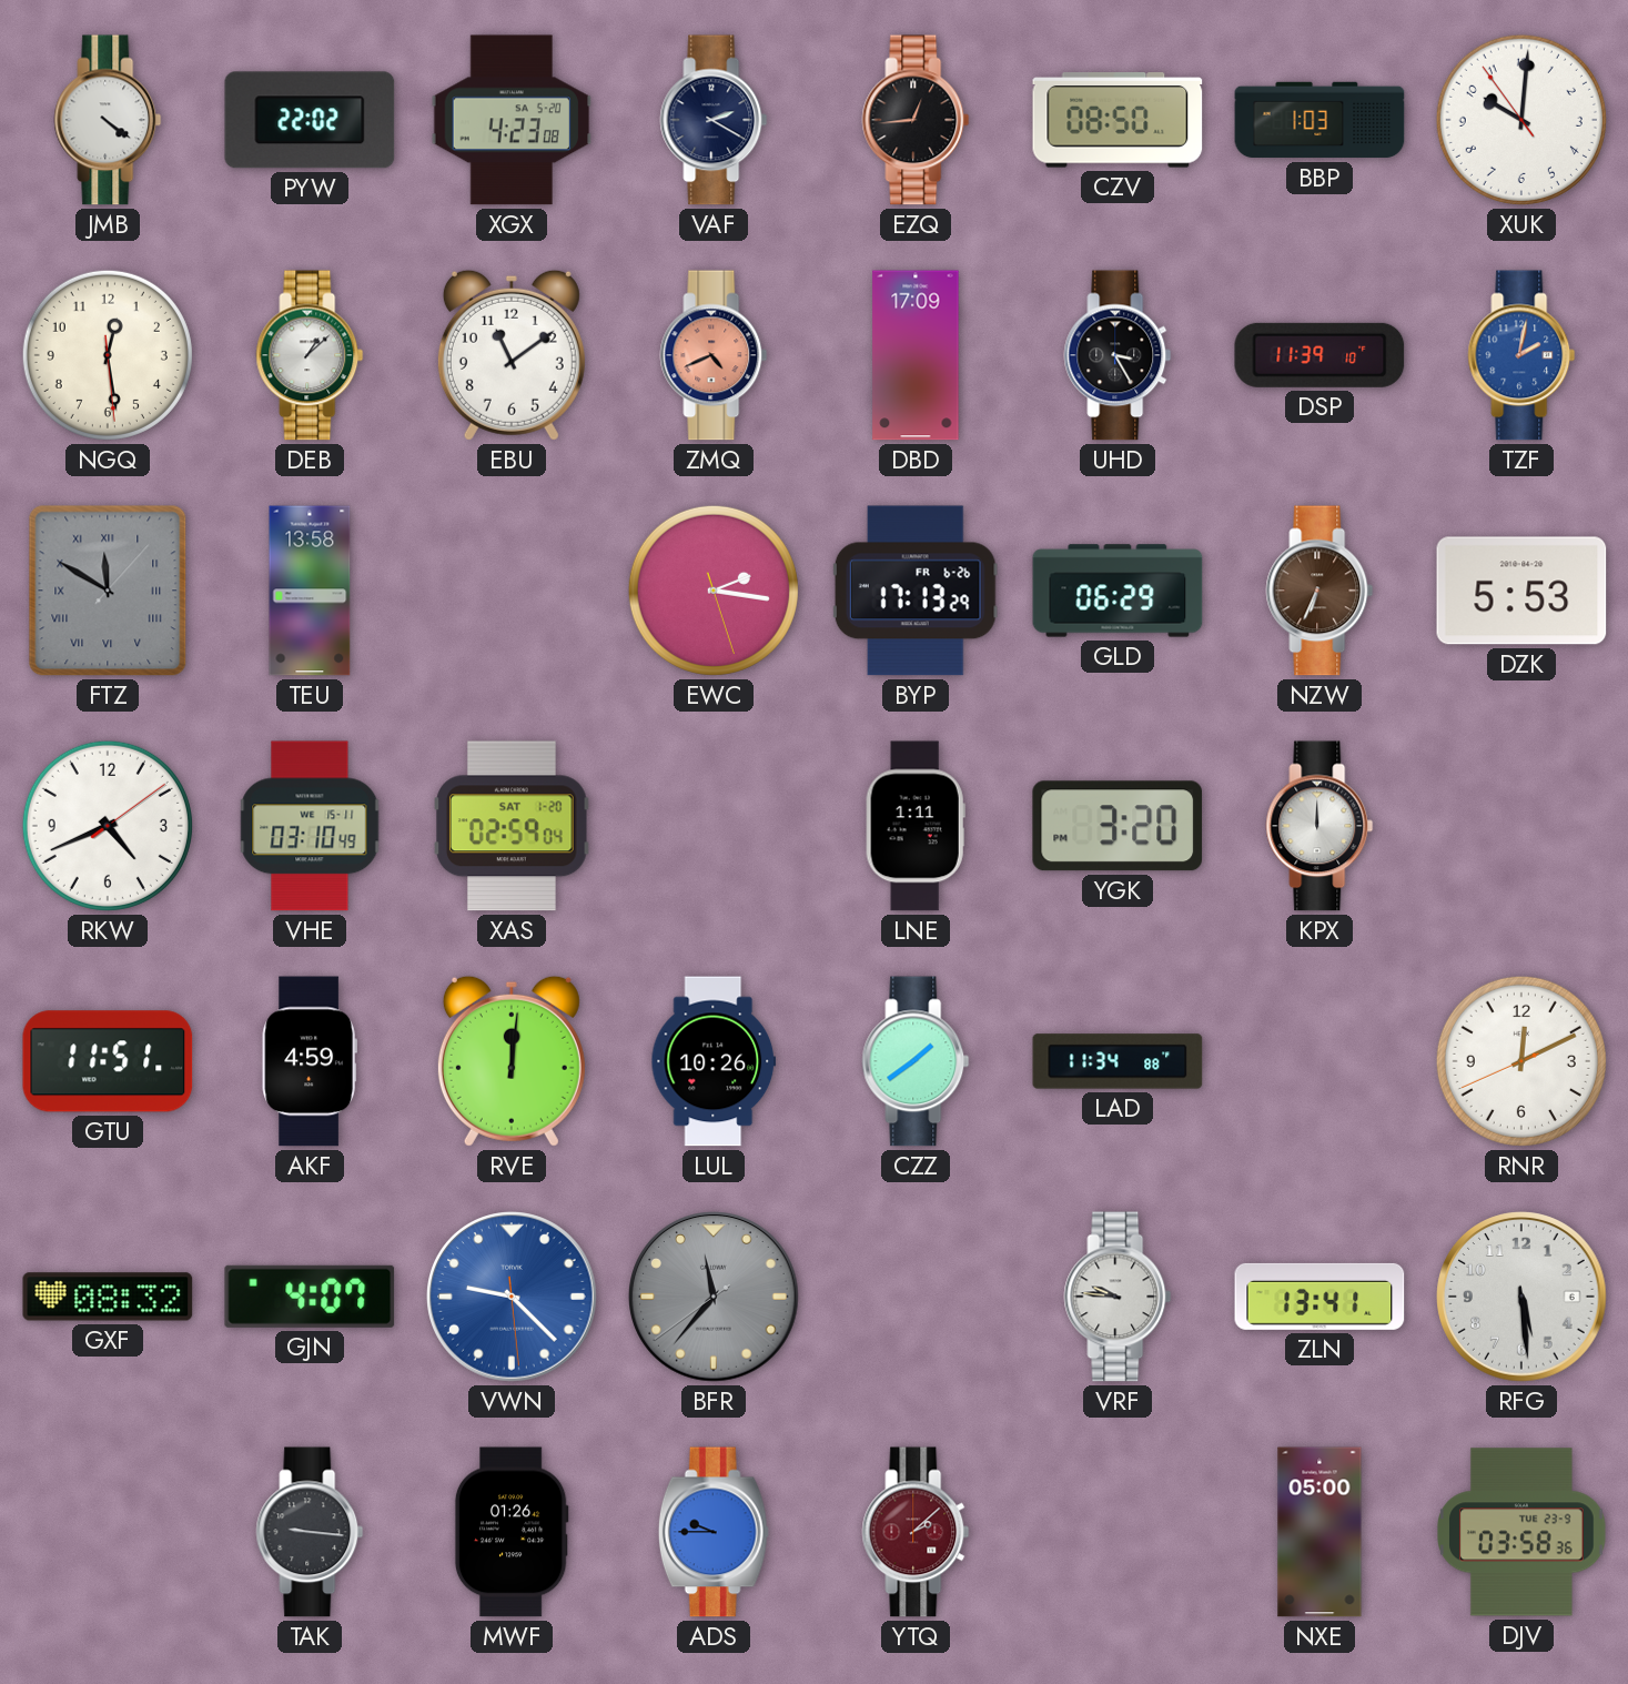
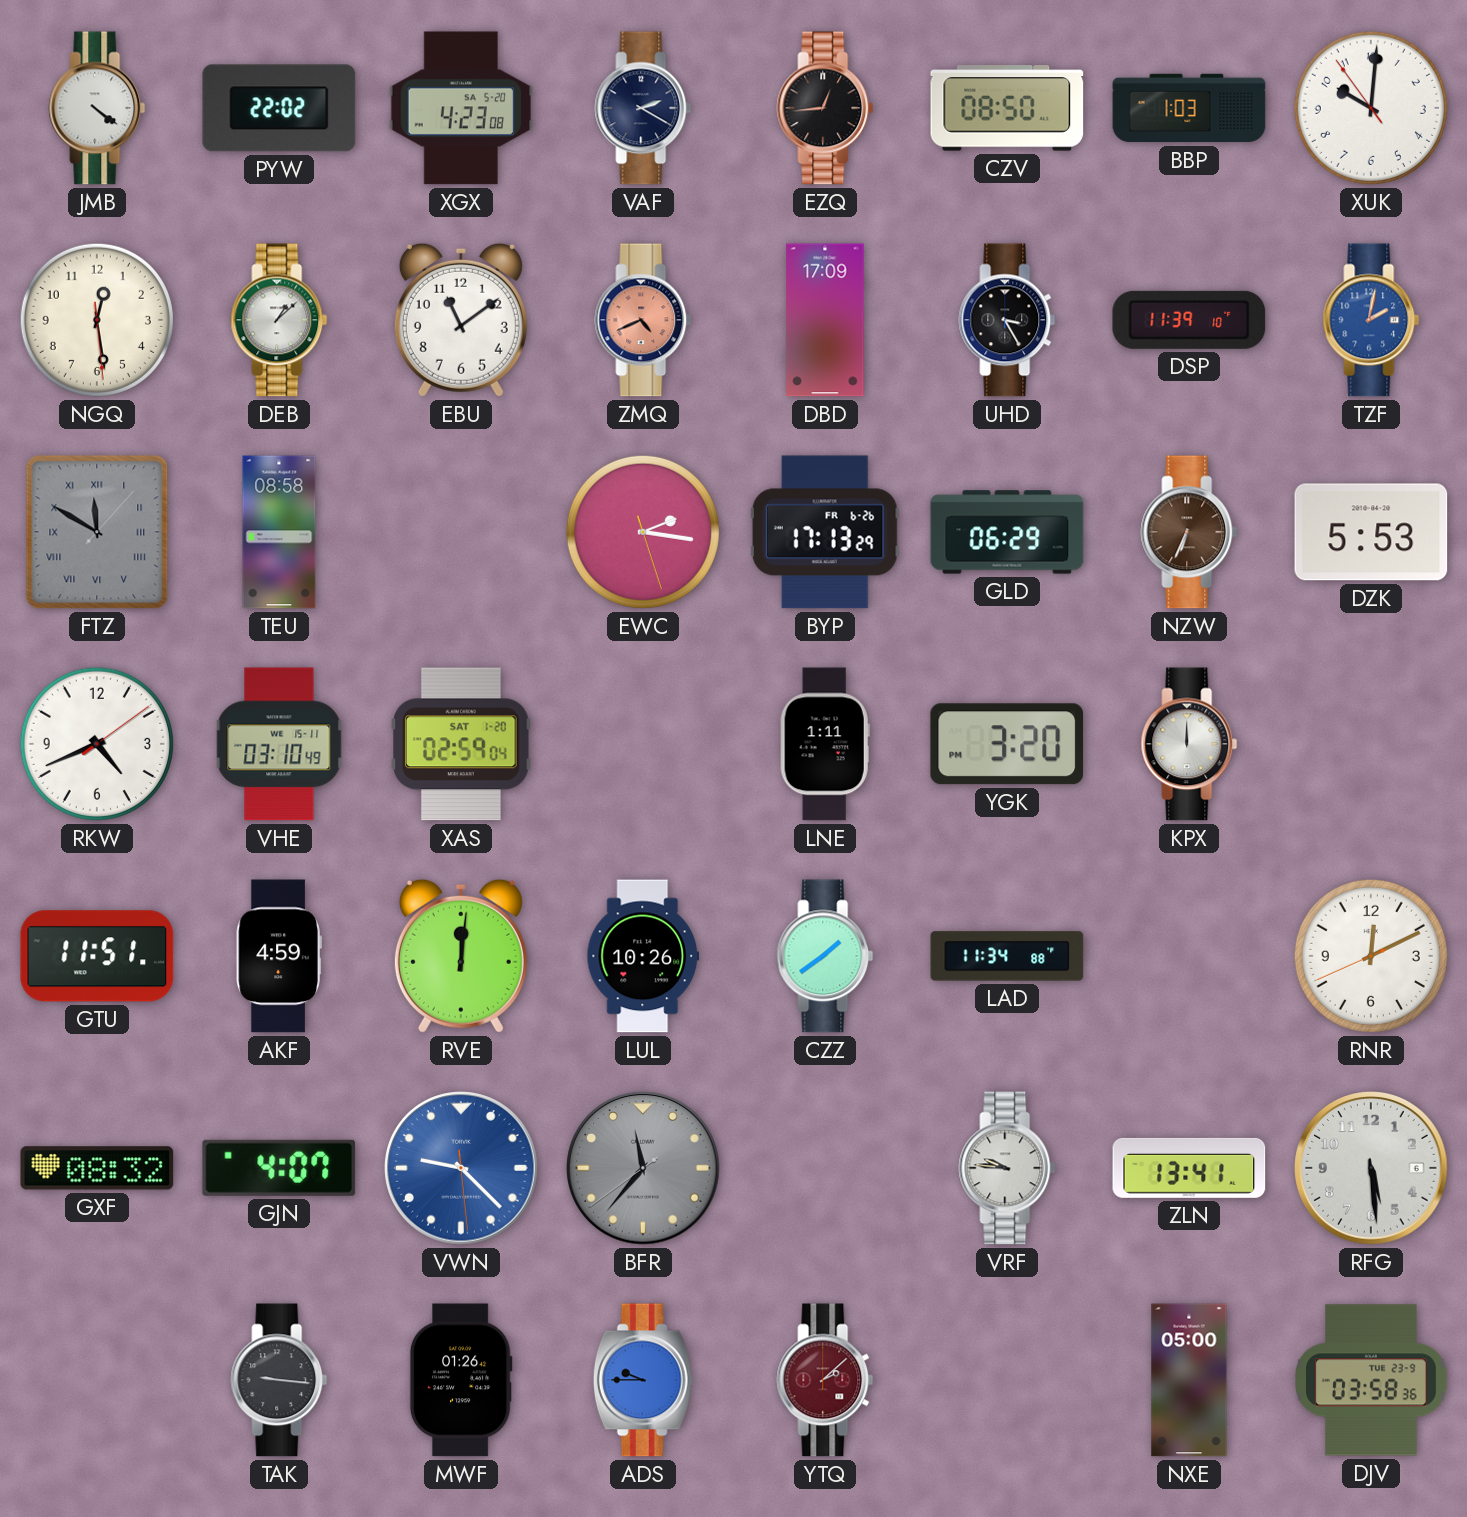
TEU: 13:58 -> 08:58 (279, 532)
